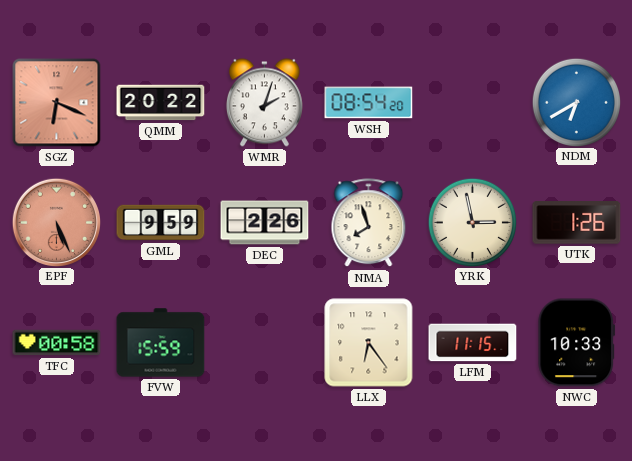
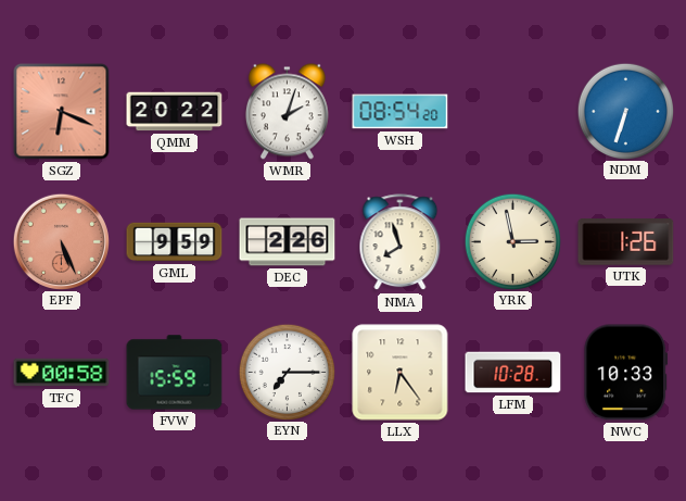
NDM: 6:40 -> 6:33 (625, 111)
EYN: none -> 7:15 (287, 372)
LFM: 11:15 -> 10:28 (513, 373)
